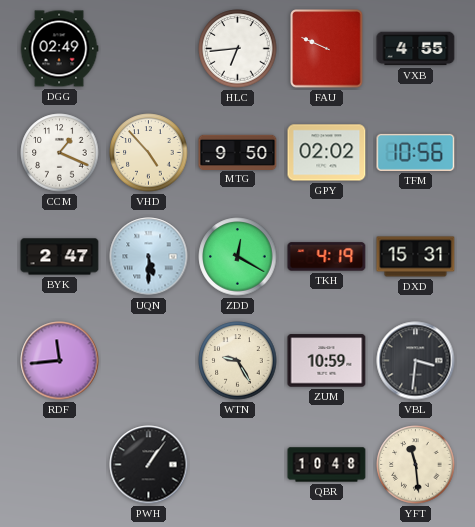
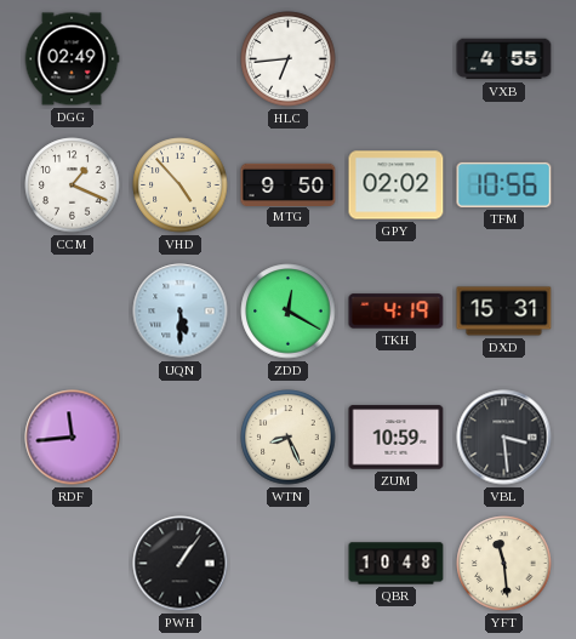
FAU: 9:49 -> none (327, 49)
BYK: 2:47 -> none (60, 257)
WTN: 9:25 -> 8:26 (289, 438)
VBL: 3:31 -> 3:29 (504, 438)
